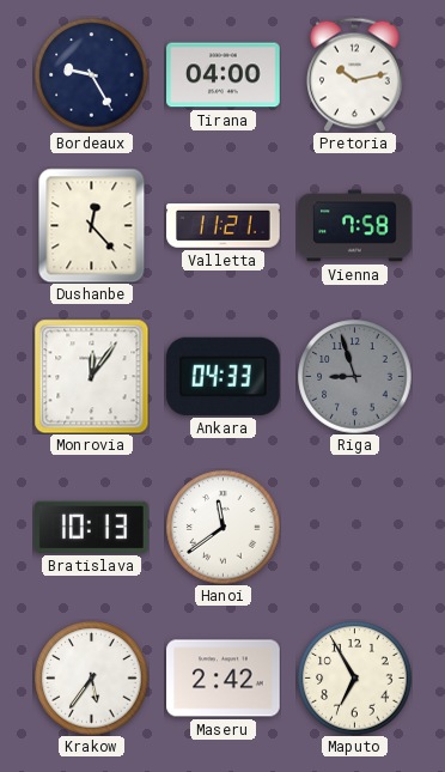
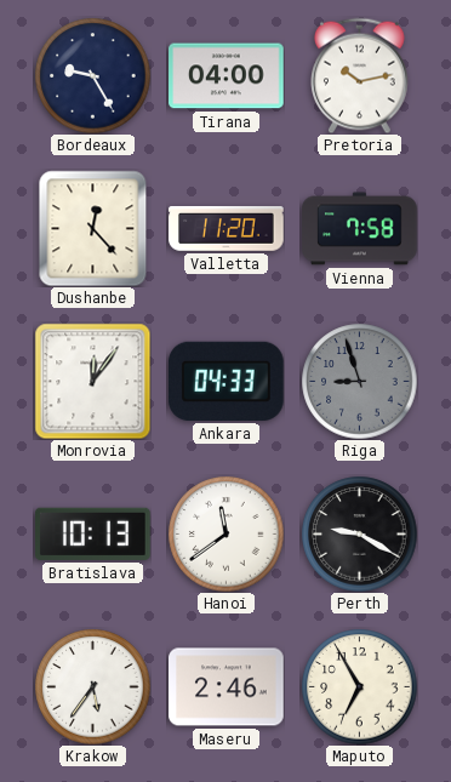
Valletta: 11:21 -> 11:20 (227, 229)
Perth: none -> 9:20 (359, 533)
Maseru: 2:42 -> 2:46 (227, 687)
